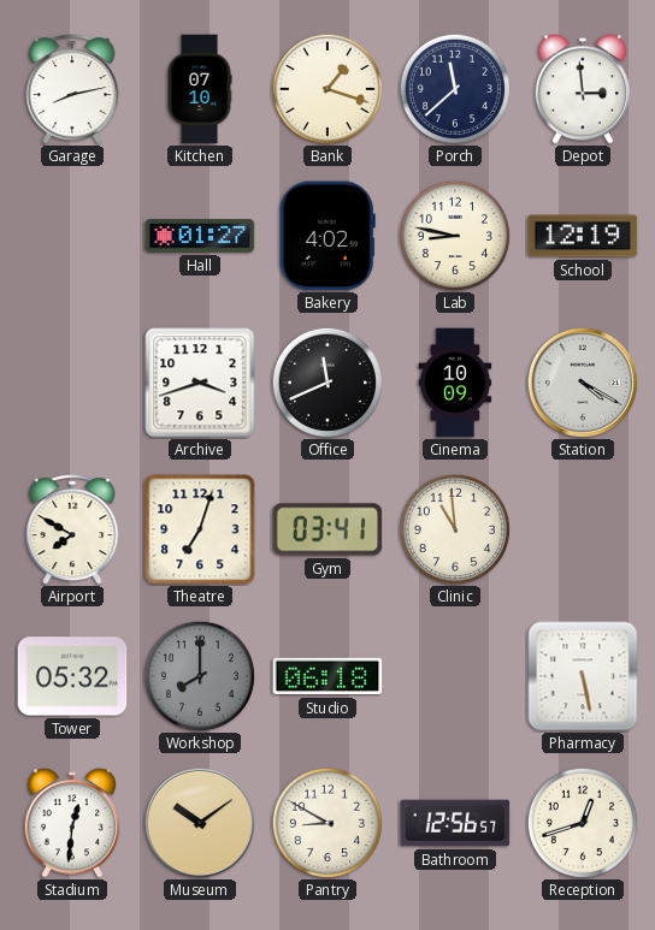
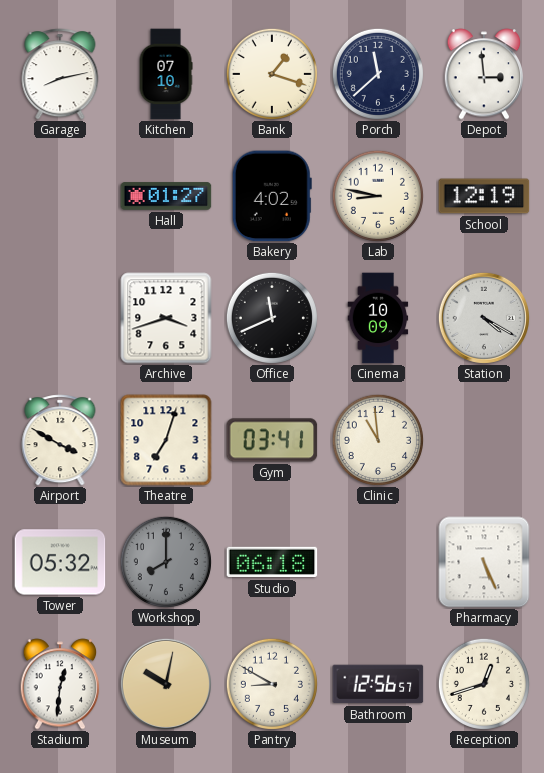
Airport: 7:50 -> 3:50 (60, 440)
Pharmacy: 5:28 -> 5:26 (484, 562)
Museum: 10:09 -> 10:02 (166, 684)
